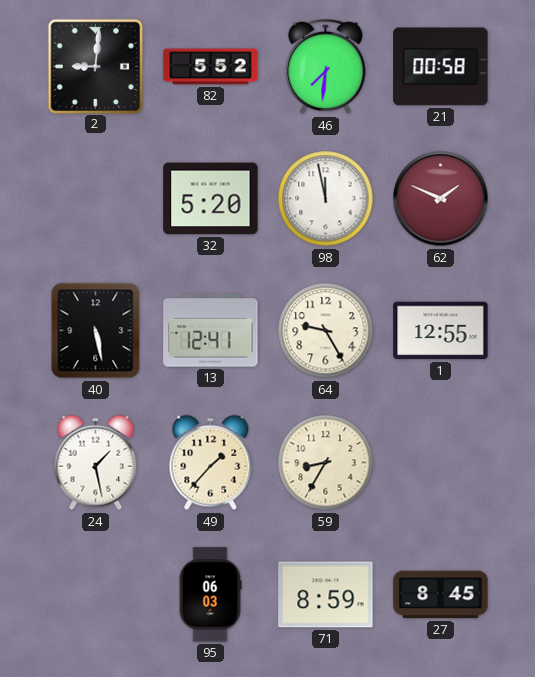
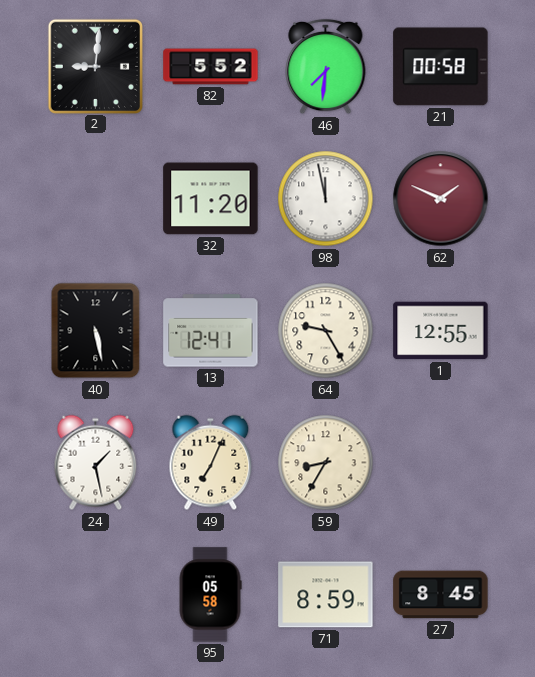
32: 5:20 -> 11:20 (211, 199)
49: 1:37 -> 7:04 (211, 463)
95: 06:03 -> 05:58 (210, 595)
